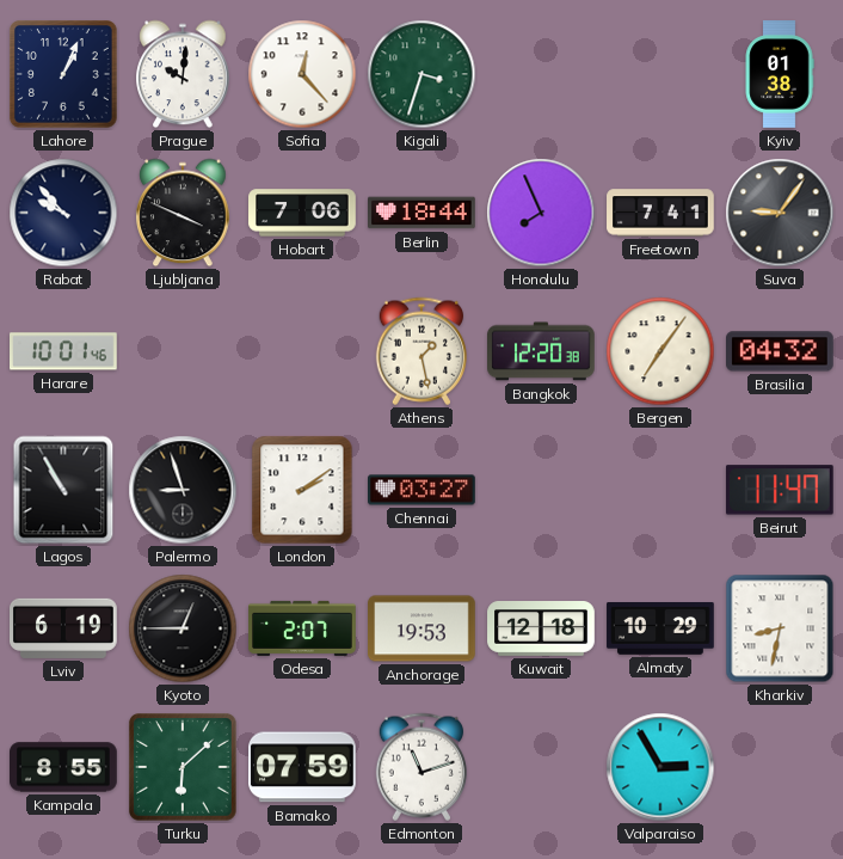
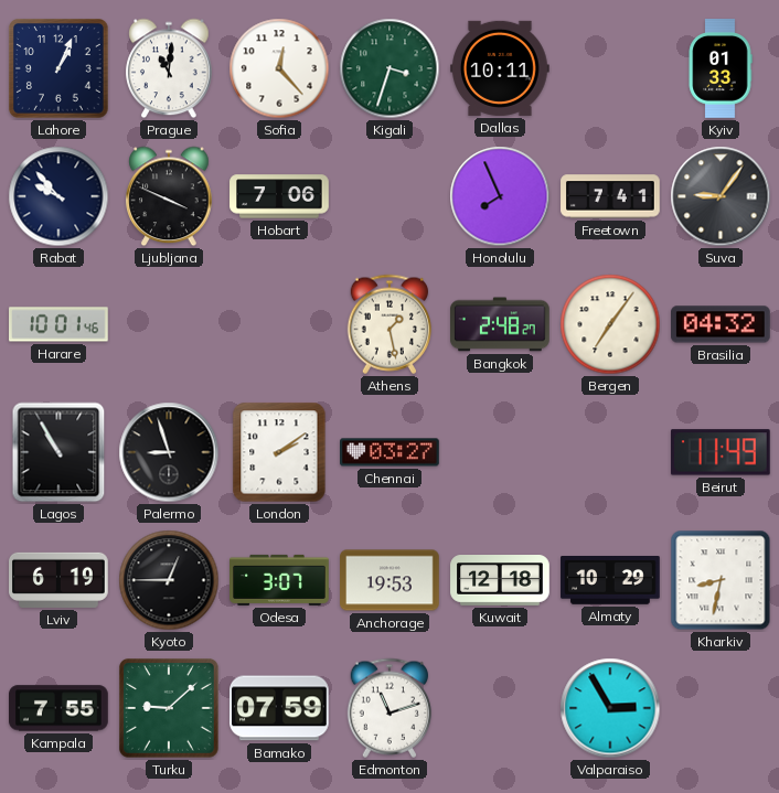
Prague: 10:01 -> 11:01 (169, 68)
Dallas: none -> 10:11 (501, 68)
Kyiv: 01:38 -> 01:33 (721, 68)
Berlin: 18:44 -> none (421, 213)
Bangkok: 12:20 -> 2:48 (501, 324)
Beirut: 11:47 -> 11:49 (721, 452)
Odesa: 2:07 -> 3:07 (279, 580)
Kampala: 8:55 -> 7:55 (60, 708)
Turku: 6:08 -> 9:08 (170, 709)
